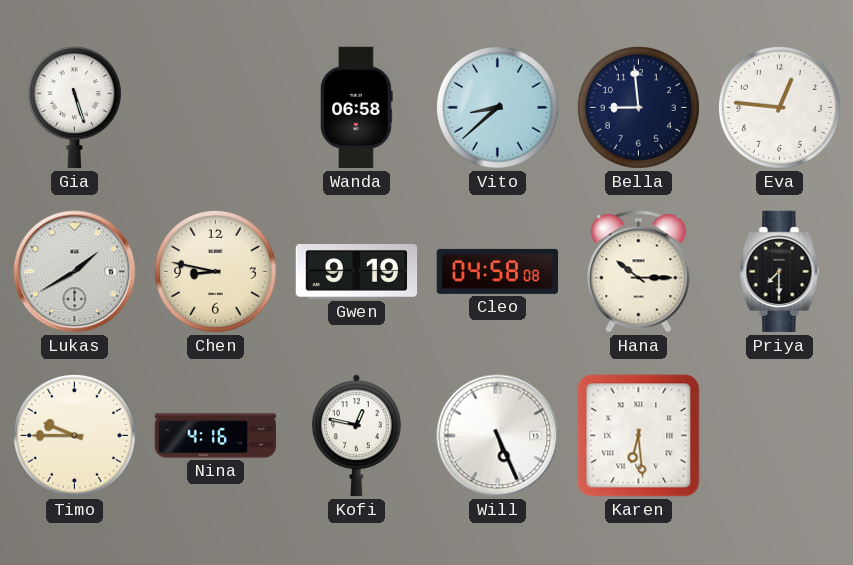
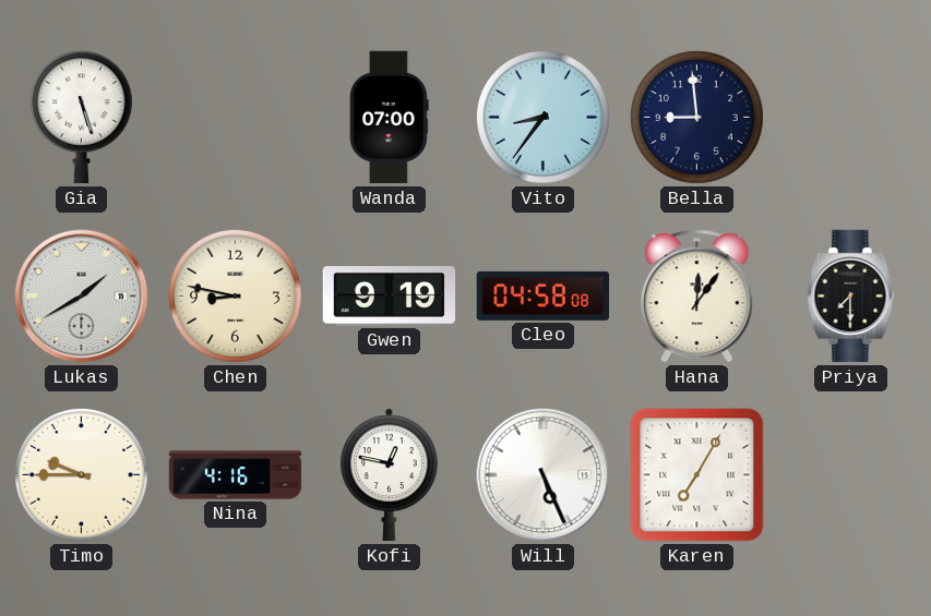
Wanda: 06:58 -> 07:00 (390, 118)
Vito: 8:38 -> 8:36 (542, 117)
Eva: 12:46 -> none (779, 107)
Hana: 10:15 -> 12:06 (697, 297)
Karen: 6:29 -> 7:05 (697, 475)
